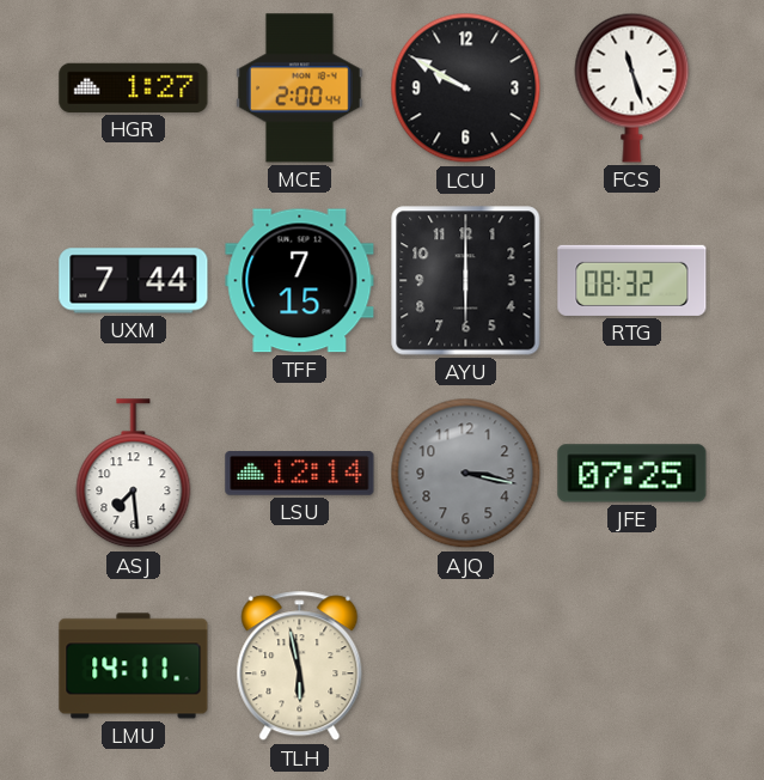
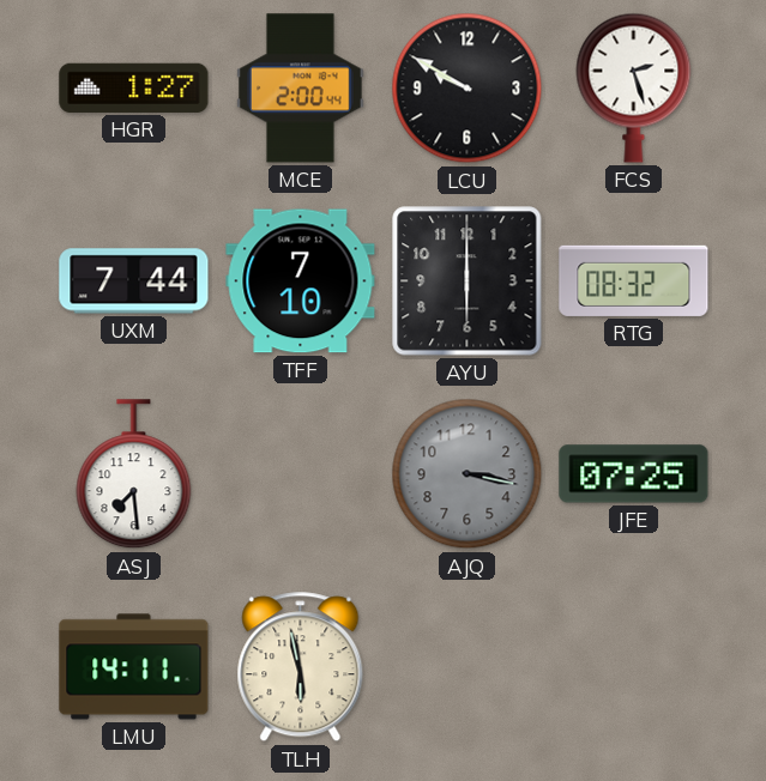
FCS: 11:27 -> 2:27 (634, 87)
TFF: 7:15 -> 7:10 (301, 281)
LSU: 12:14 -> none (300, 474)
